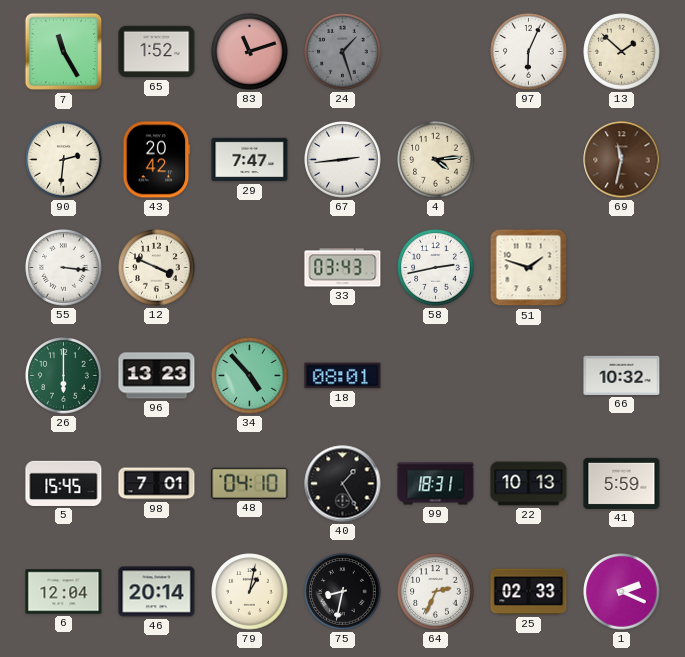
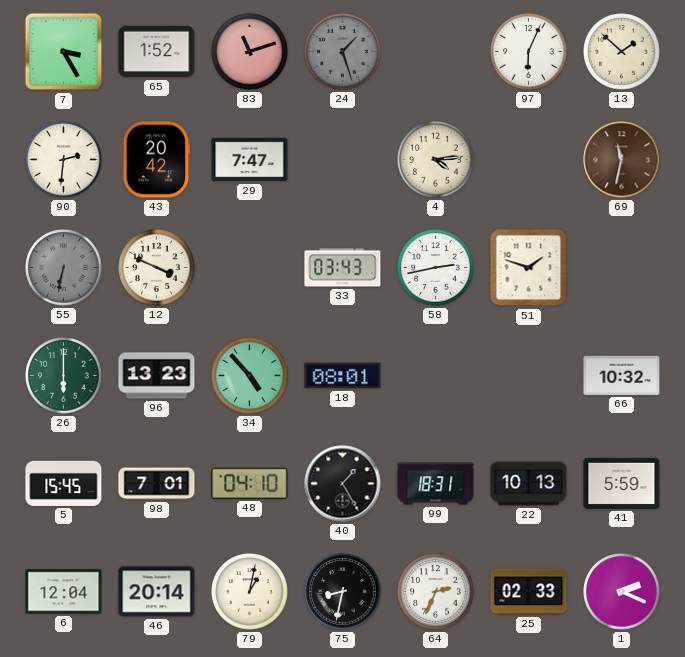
7: 11:25 -> 3:25 (64, 52)
67: 2:44 -> none (343, 160)
55: 3:16 -> 6:32 (64, 268)
55 dial: white -> grey (64, 268)
